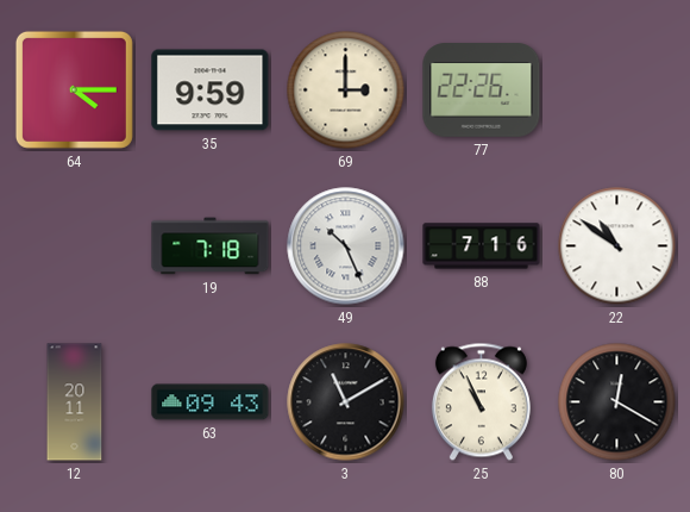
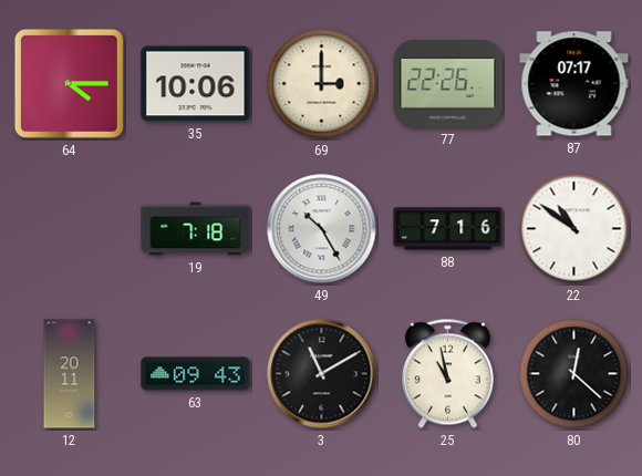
35: 9:59 -> 10:06 (196, 84)
87: none -> 07:17 (574, 84)
49: 10:26 -> 10:25 (322, 229)
25: 10:56 -> 10:58 (447, 374)
80: 12:20 -> 12:22 (574, 374)
